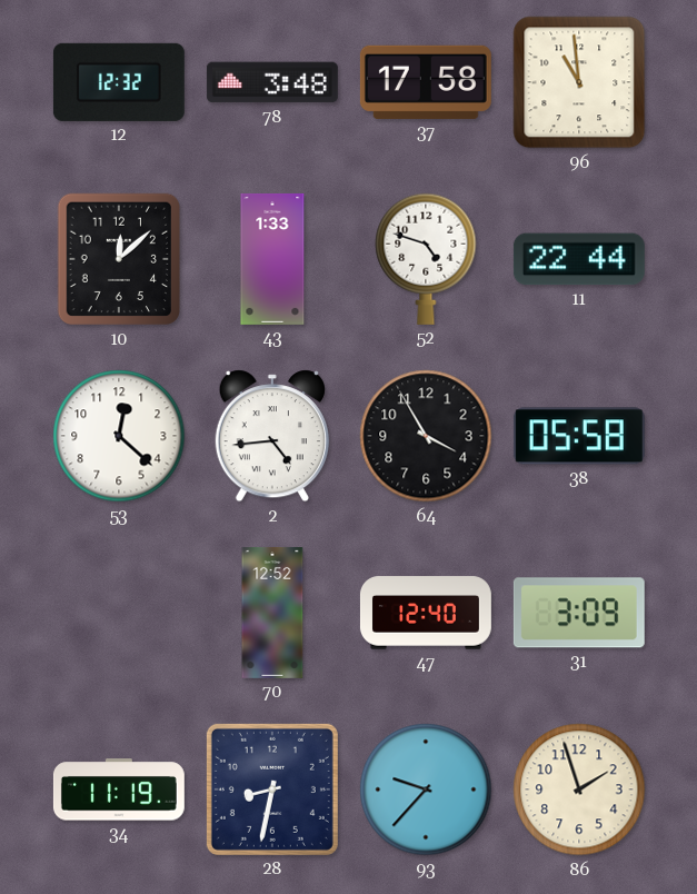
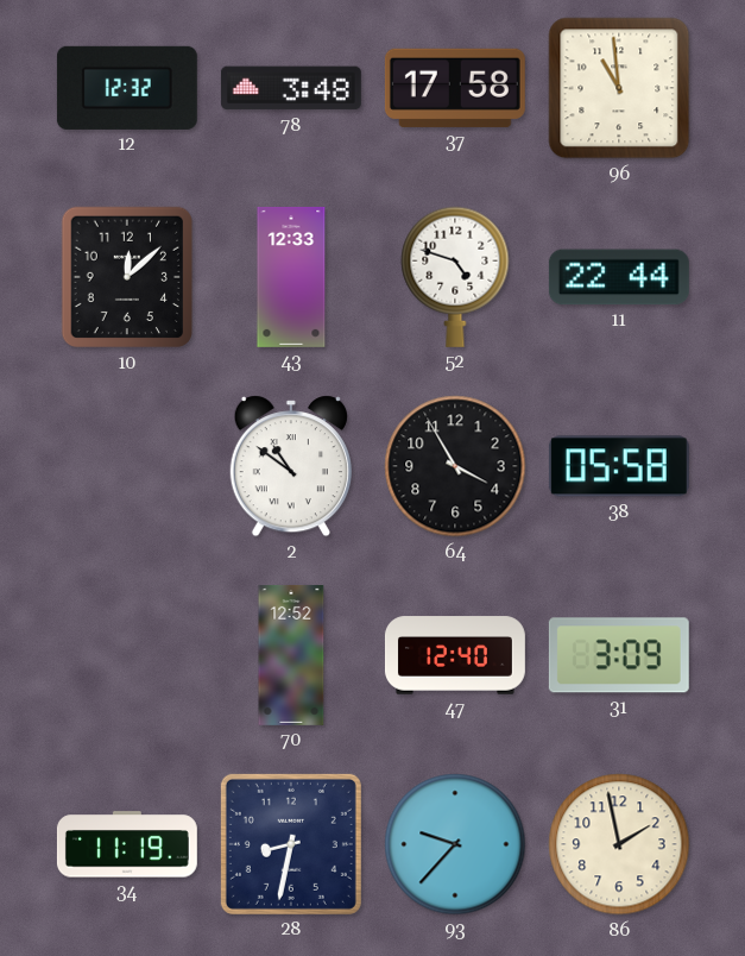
43: 1:33 -> 12:33 (291, 277)
53: 12:22 -> none (119, 436)
2: 4:44 -> 10:51 (291, 466)
86: 1:57 -> 1:58 (619, 844)
